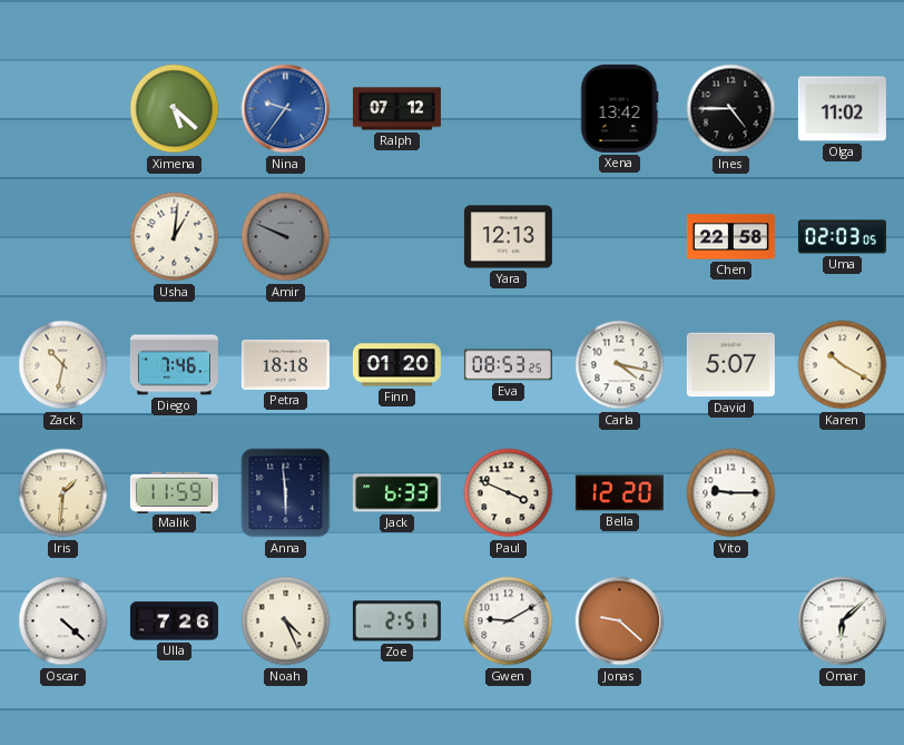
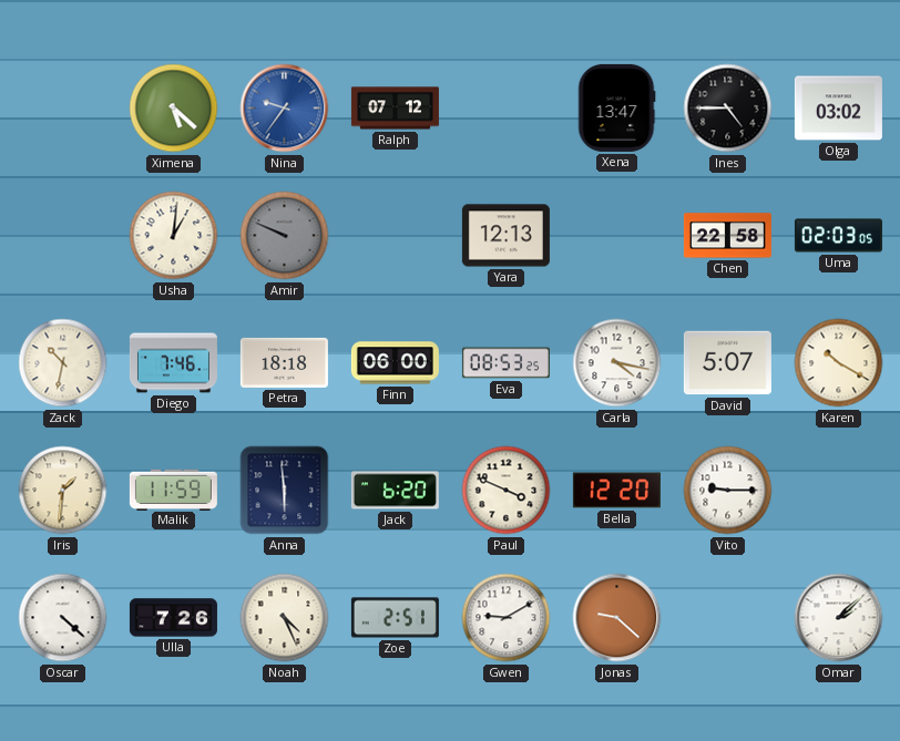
Xena: 13:42 -> 13:47 (616, 107)
Olga: 11:02 -> 03:02 (838, 109)
Finn: 01:20 -> 06:00 (395, 363)
Jack: 6:33 -> 6:20 (395, 491)
Omar: 6:08 -> 2:08 (839, 618)
